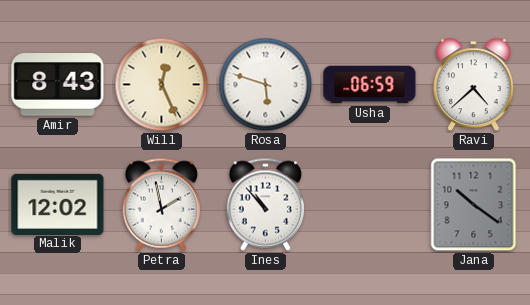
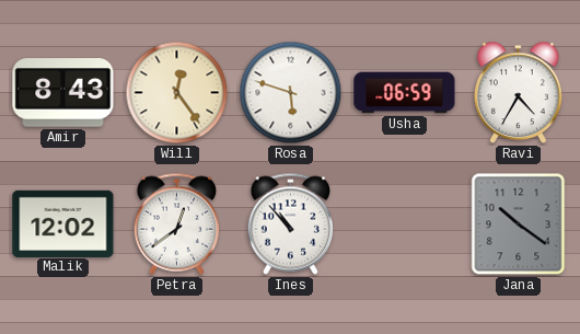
Will: 12:26 -> 12:24 (177, 93)
Ravi: 4:38 -> 4:35 (519, 93)
Petra: 1:58 -> 12:39 (177, 223)
